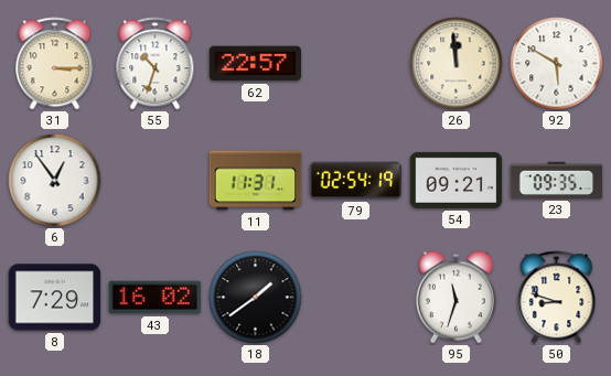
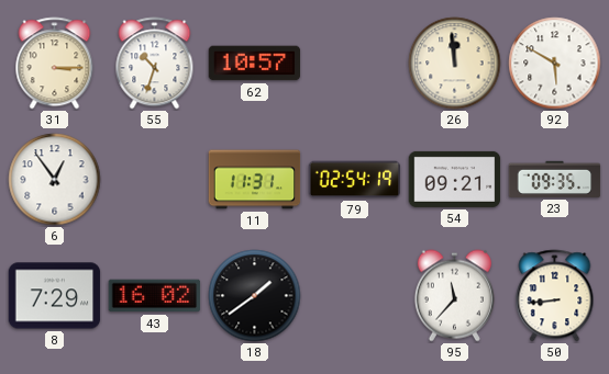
62: 22:57 -> 10:57 (255, 64)
95: 11:33 -> 11:37 (454, 296)
50: 8:48 -> 8:44 (555, 296)
